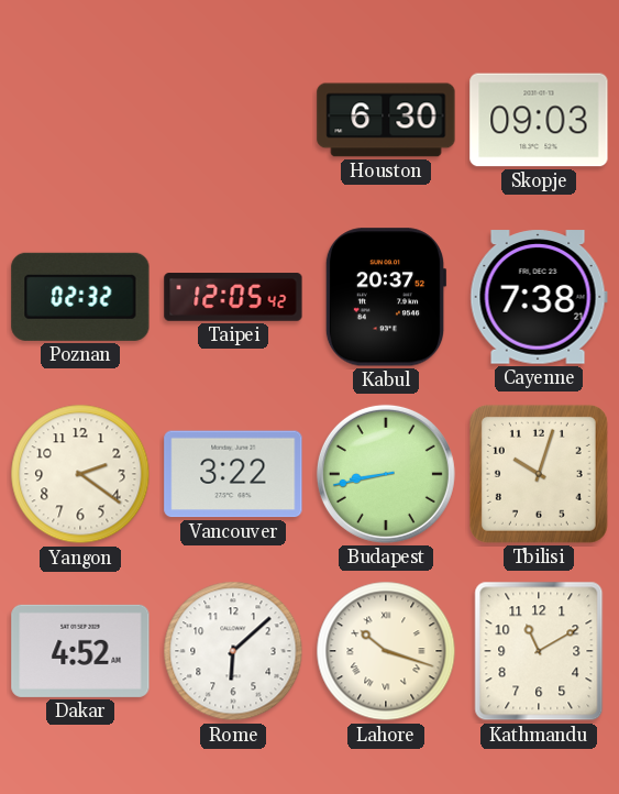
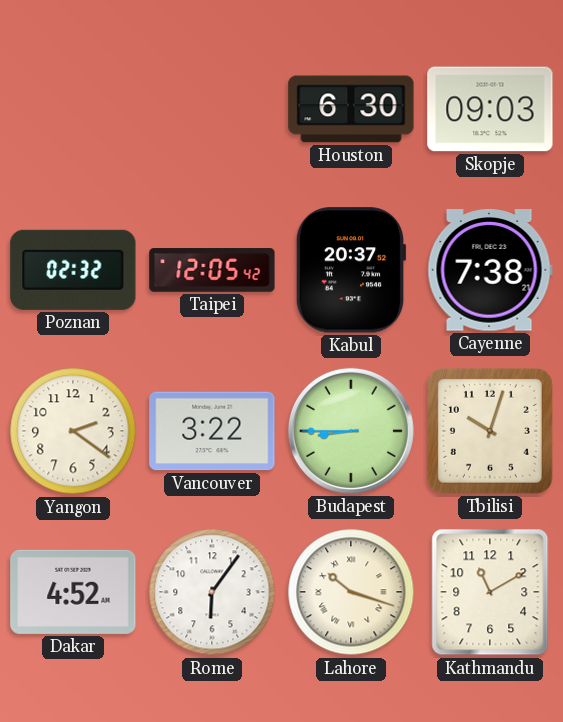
Budapest: 8:43 -> 8:45 (351, 431)
Rome: 6:08 -> 6:06 (212, 592)
